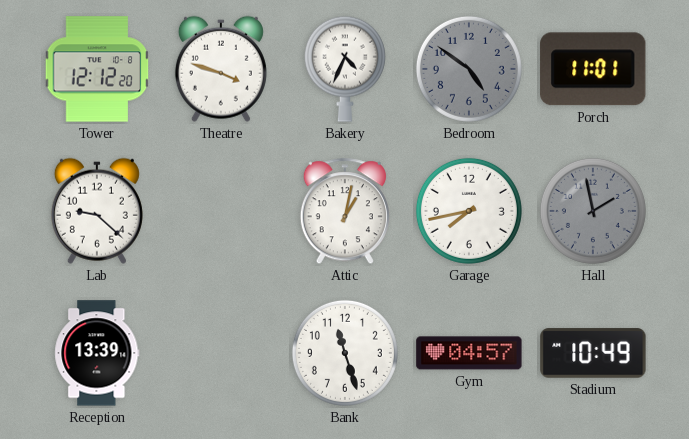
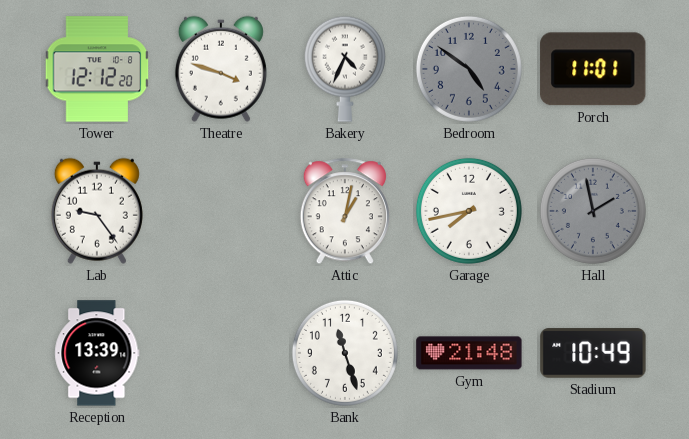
Lab: 9:22 -> 9:24 (97, 211)
Gym: 04:57 -> 21:48 (469, 353)
